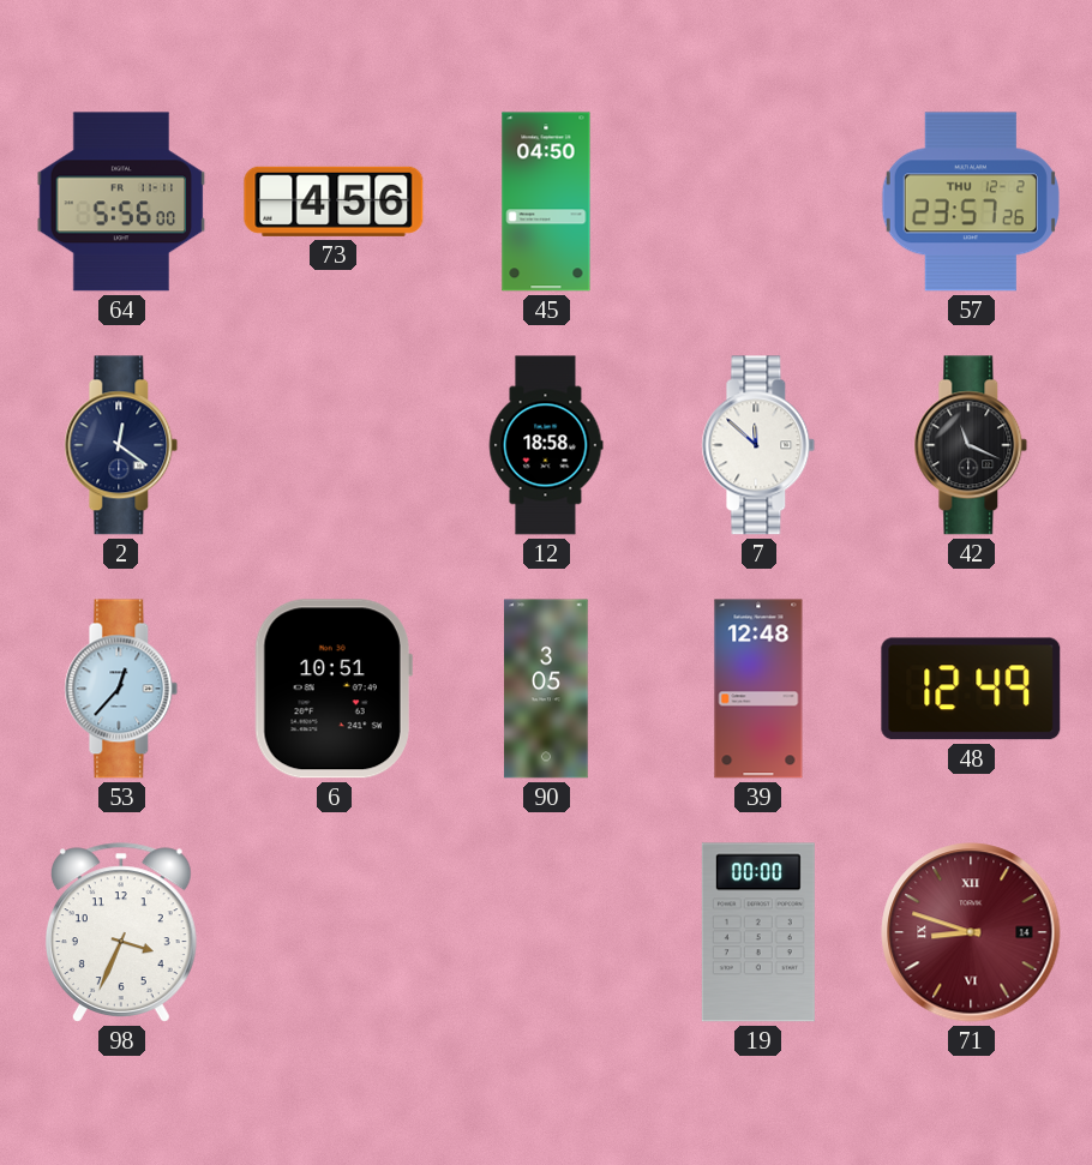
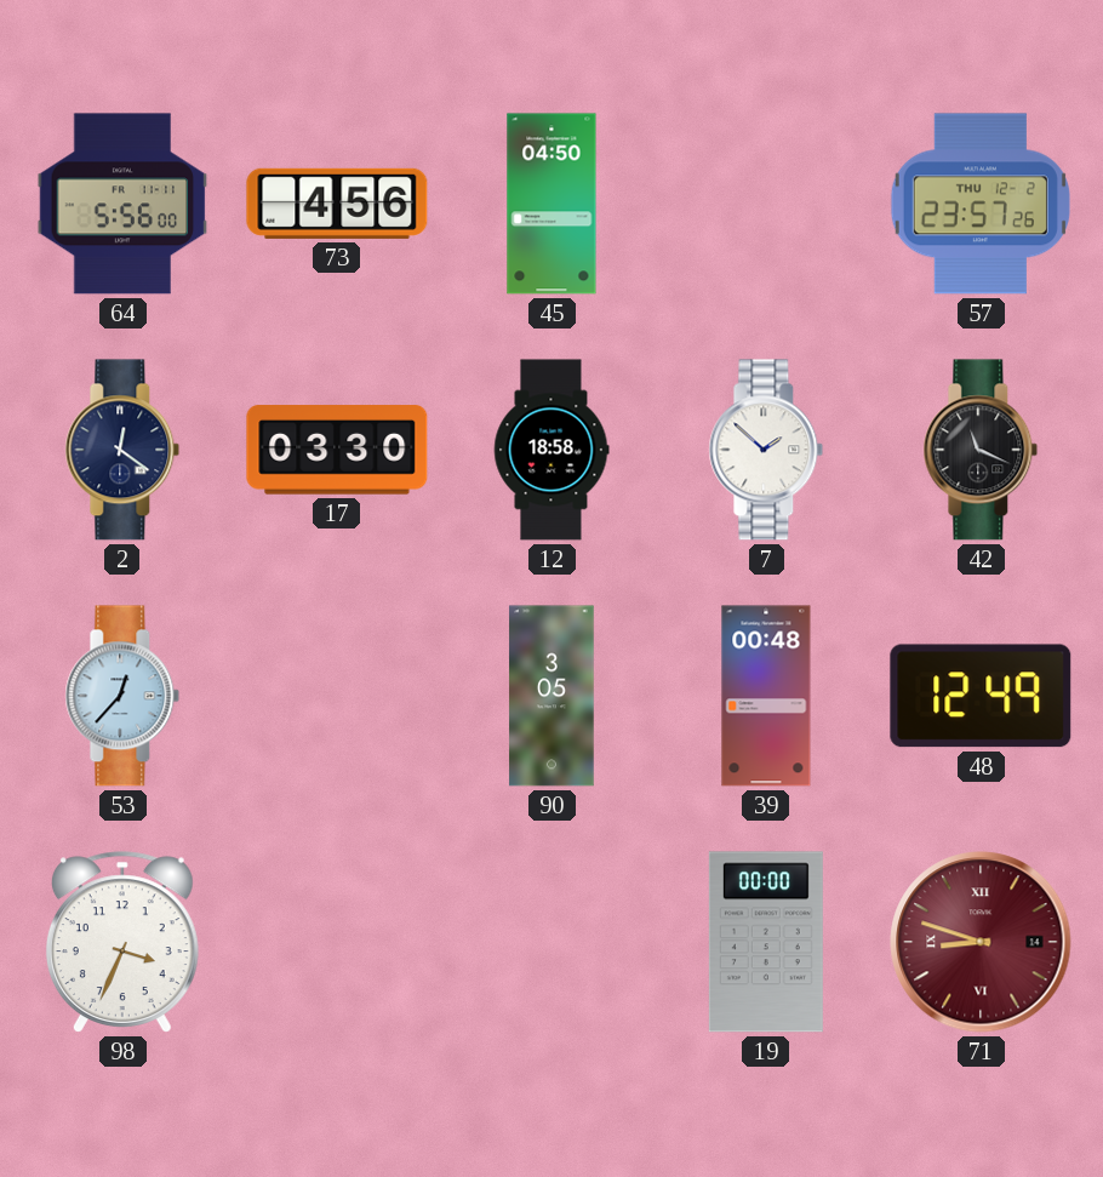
17: none -> 03:30 (337, 450)
7: 11:52 -> 1:52 (766, 450)
6: 10:51 -> none (334, 689)
39: 12:48 -> 00:48 (766, 696)
